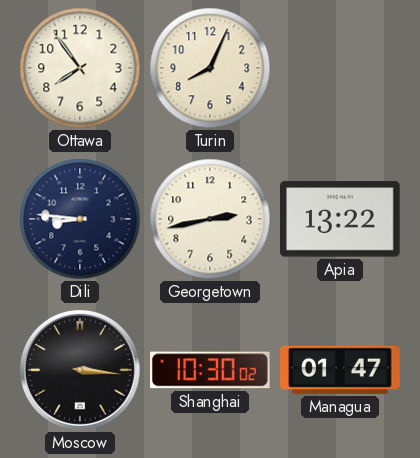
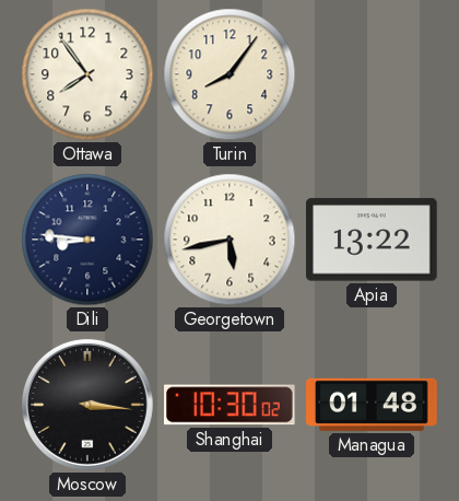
Turin: 8:04 -> 8:06 (229, 74)
Georgetown: 2:43 -> 5:43 (229, 240)
Managua: 01:47 -> 01:48 (372, 405)
